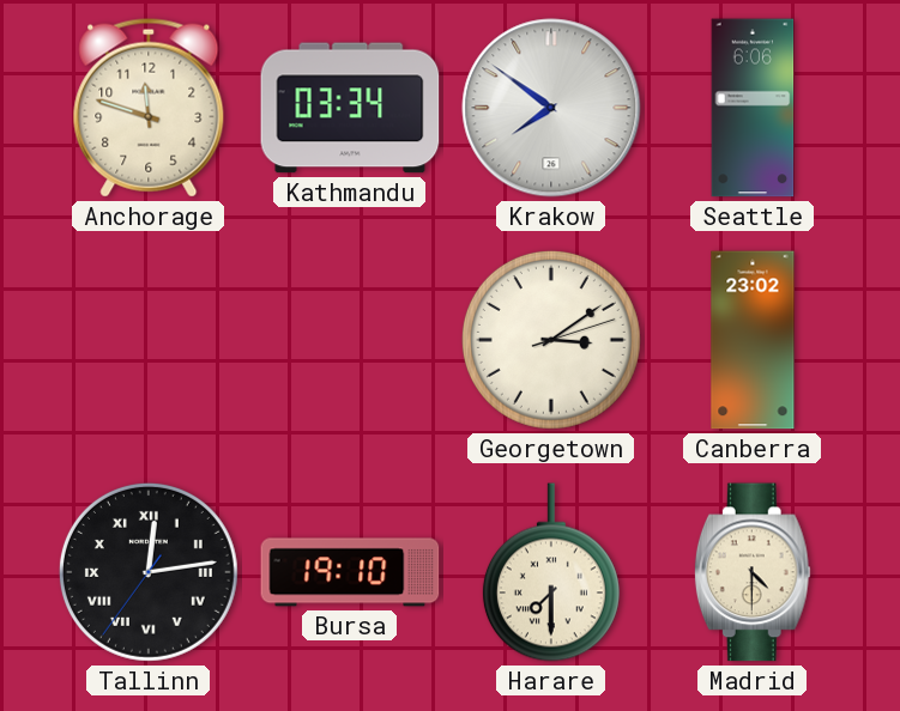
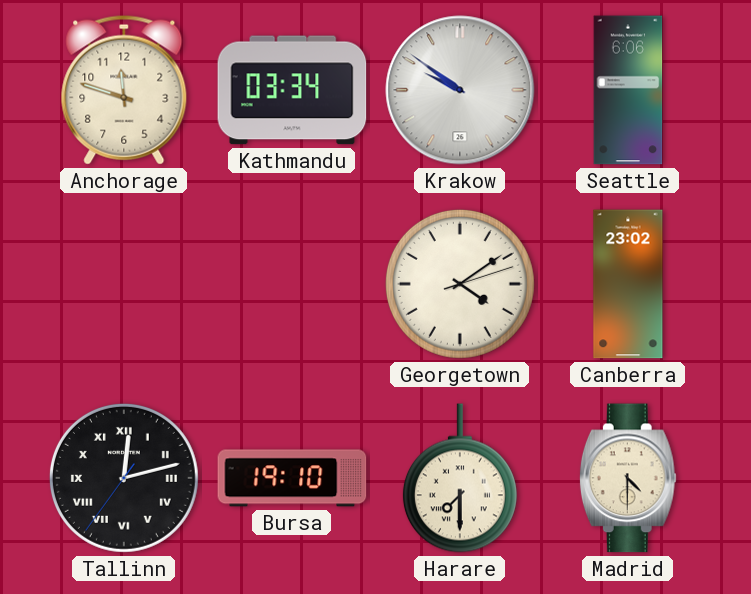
Krakow: 7:51 -> 9:51 (460, 90)
Georgetown: 3:09 -> 4:09 (460, 284)
Tallinn: 12:13 -> 12:12 (124, 478)
